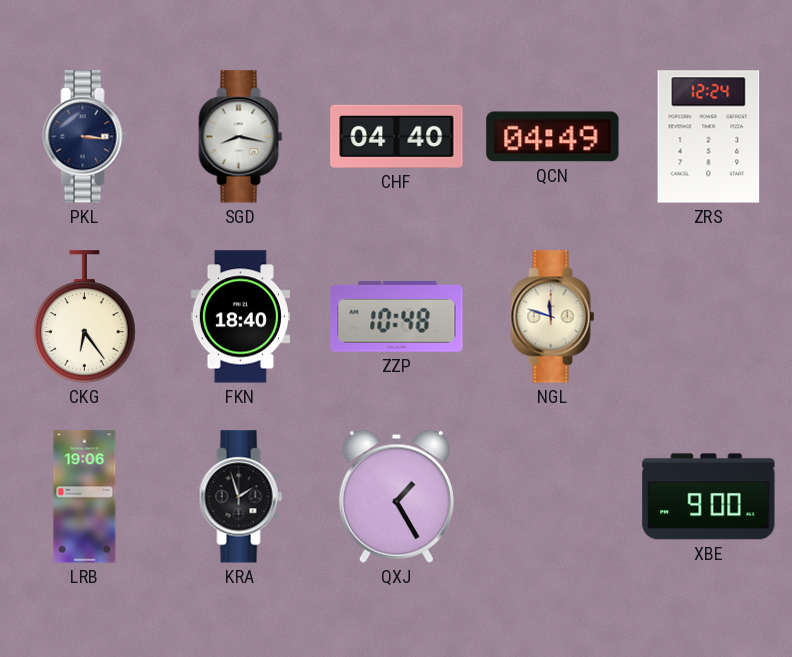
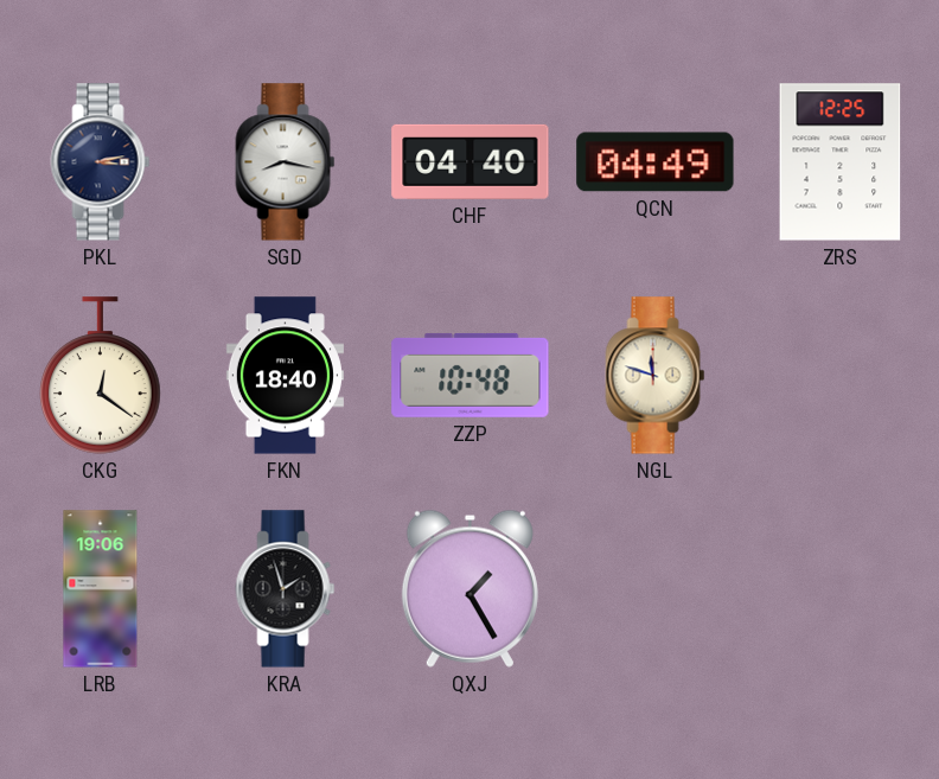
PKL: 3:16 -> 3:13 (101, 162)
ZRS: 12:24 -> 12:25 (841, 162)
CKG: 6:24 -> 12:21 (101, 376)
XBE: 9:00 -> none (709, 497)
